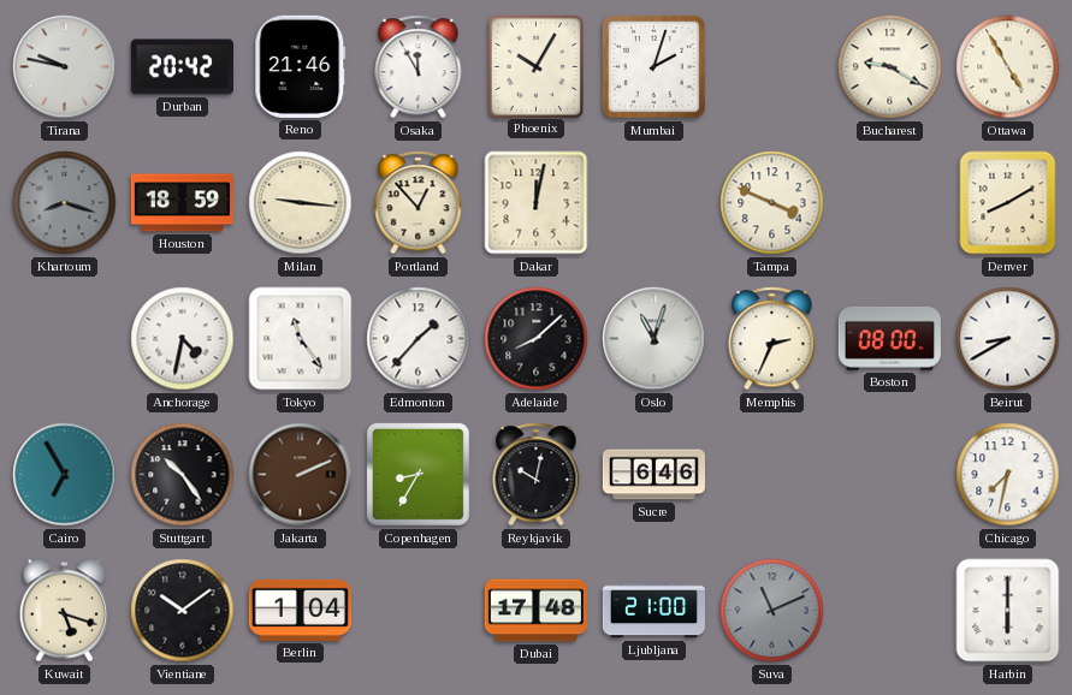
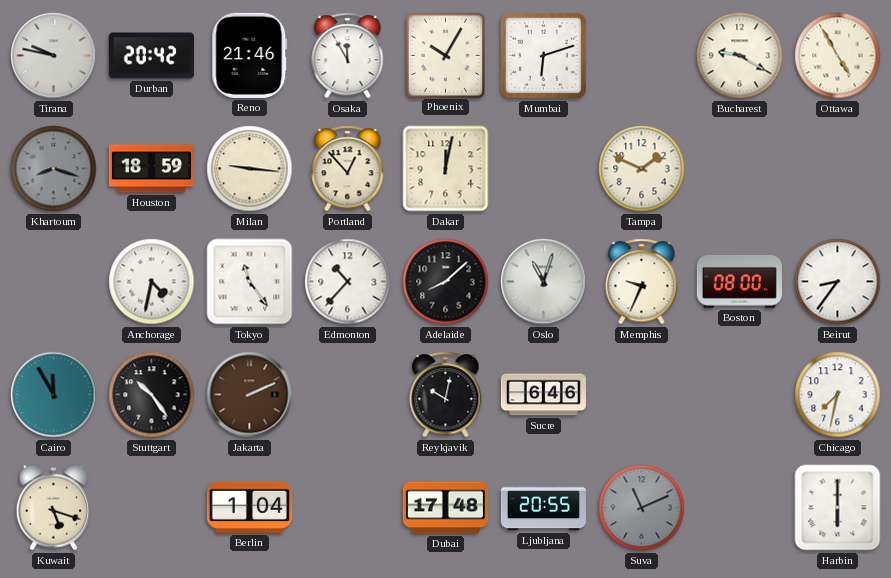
Mumbai: 2:03 -> 6:12 (543, 55)
Tampa: 3:49 -> 1:49 (642, 169)
Denver: 8:10 -> none (1008, 203)
Edmonton: 1:37 -> 10:37 (348, 282)
Memphis: 2:34 -> 9:34 (642, 282)
Beirut: 8:40 -> 8:36 (838, 282)
Cairo: 6:55 -> 11:55 (54, 395)
Copenhagen: 8:35 -> none (417, 474)
Vientiane: 10:09 -> none (183, 611)
Ljubljana: 21:00 -> 20:55 (543, 508)
